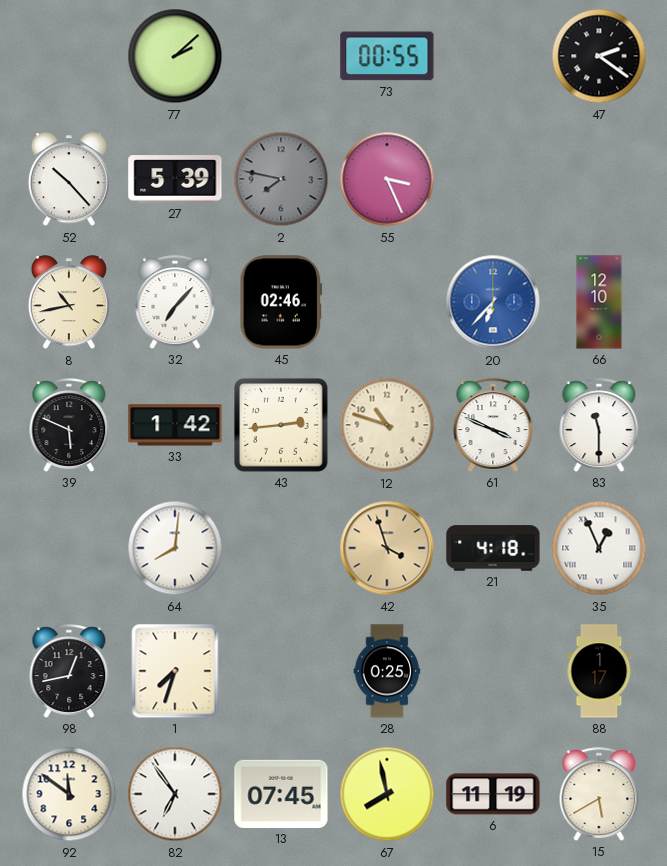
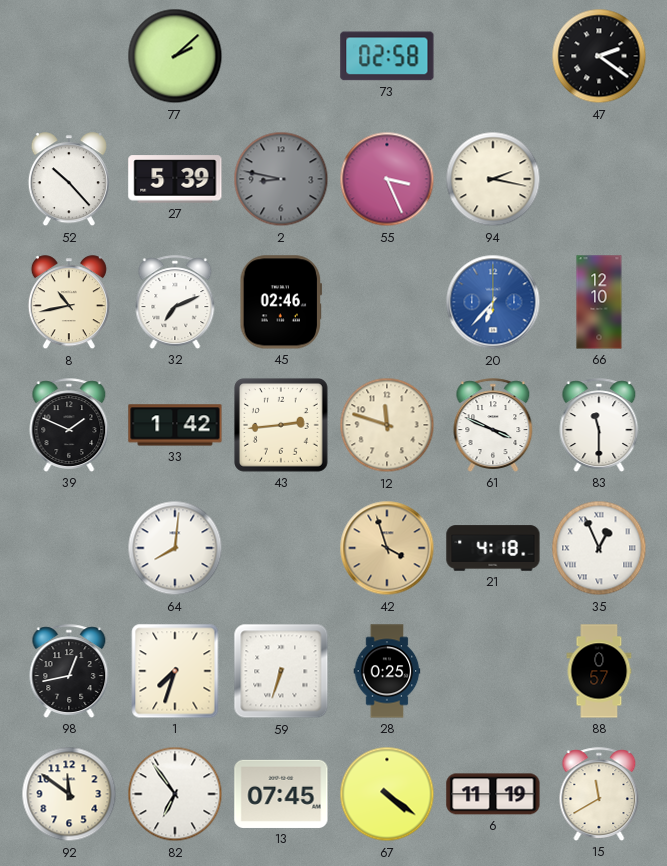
73: 00:55 -> 02:58 (387, 56)
2: 7:47 -> 8:47 (281, 179)
94: none -> 2:17 (493, 179)
32: 7:07 -> 7:11 (175, 302)
39: 5:49 -> 1:49 (69, 425)
12: 10:48 -> 11:48 (387, 425)
59: none -> 6:33 (281, 671)
88: 1:17 -> 0:57 (599, 671)
67: 7:58 -> 4:21 (387, 794)
15: 5:40 -> 11:40 (599, 794)
